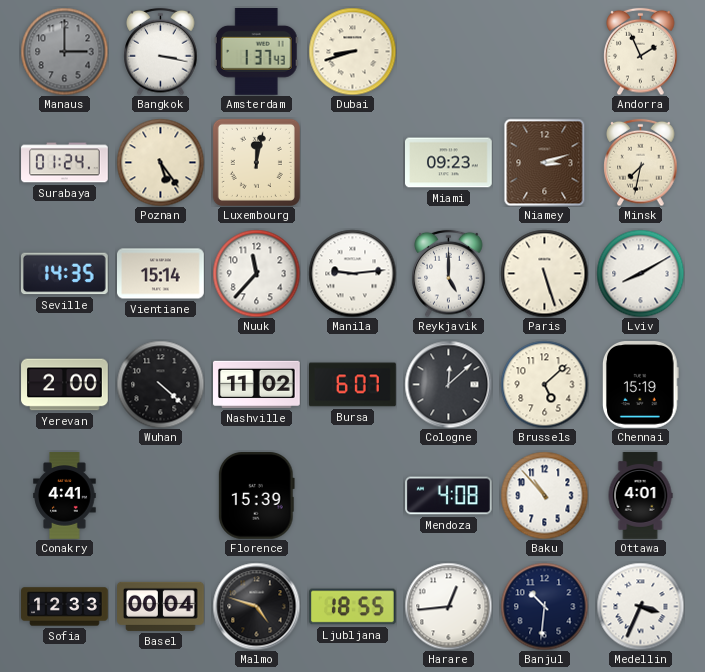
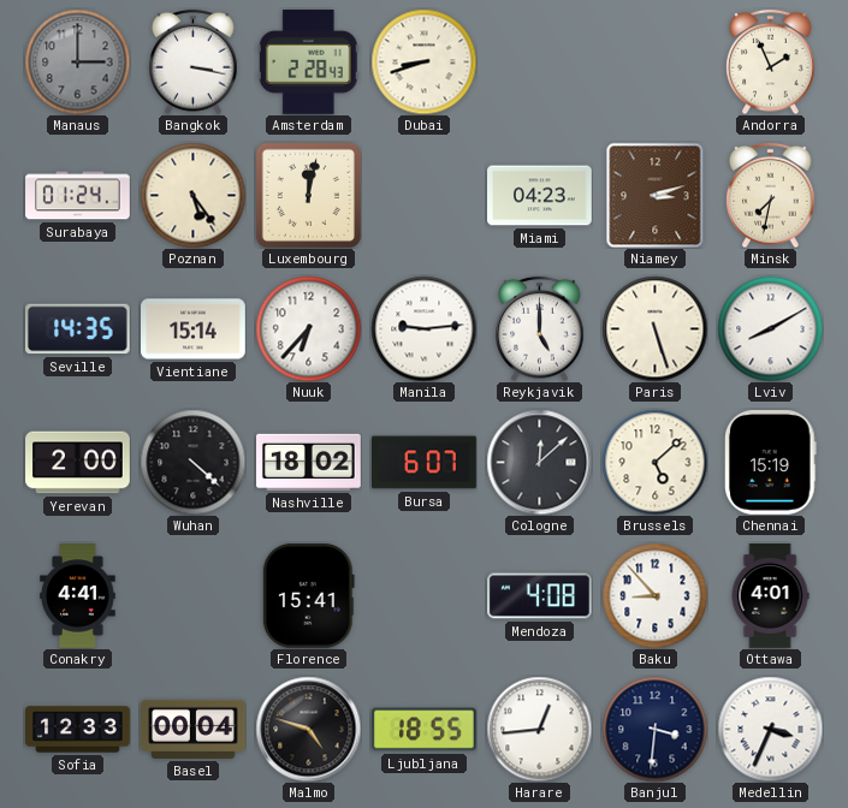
Amsterdam: 1:37 -> 2:28 (308, 63)
Miami: 09:23 -> 04:23 (540, 196)
Nuuk: 11:37 -> 6:37 (308, 328)
Nashville: 11:02 -> 18:02 (309, 462)
Florence: 15:39 -> 15:41 (308, 596)
Baku: 10:53 -> 8:53 (654, 595)
Banjul: 10:31 -> 3:31 (654, 729)
